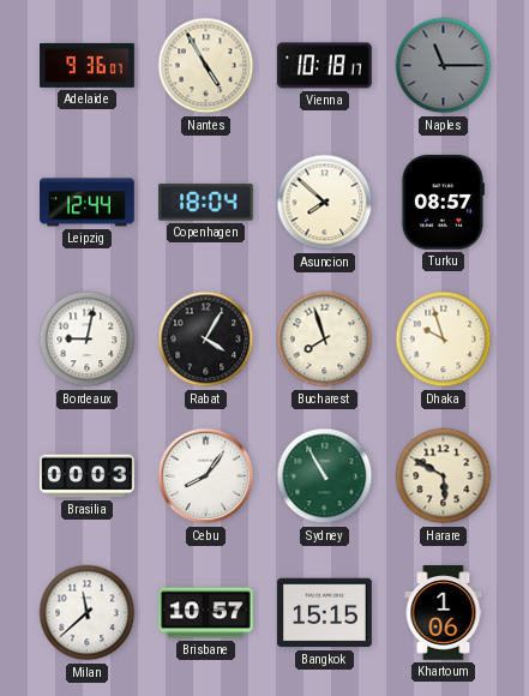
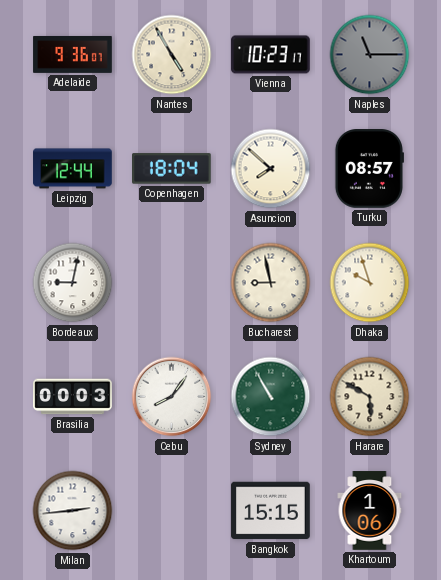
Vienna: 10:18 -> 10:23 (271, 55)
Rabat: 4:05 -> none (206, 340)
Bucharest: 7:57 -> 8:58 (271, 283)
Milan: 11:38 -> 2:44 (73, 511)
Brisbane: 10:57 -> none (206, 613)
